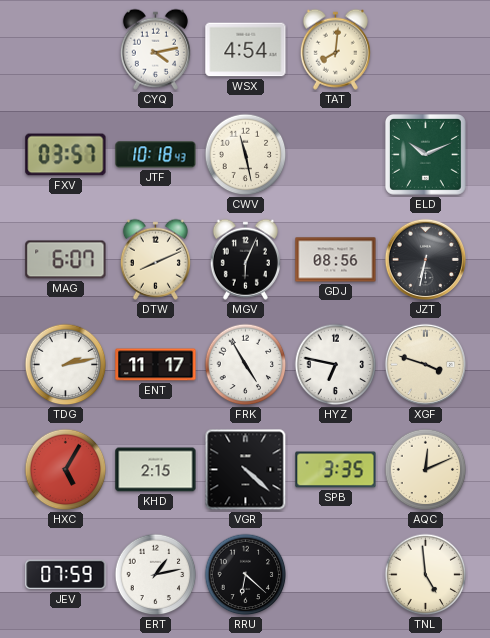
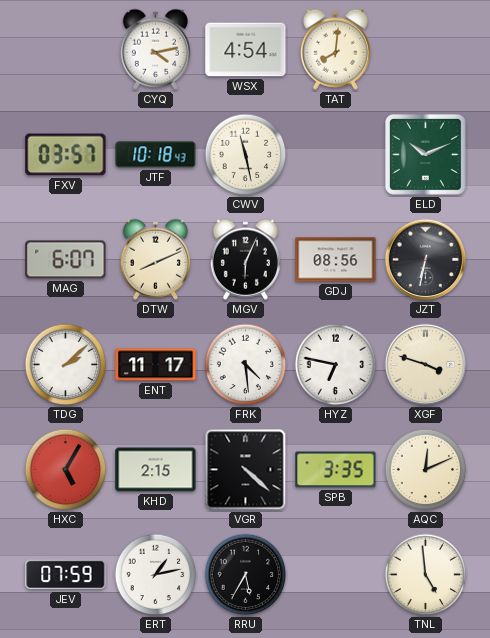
TDG: 2:13 -> 2:08 (66, 365)
FRK: 4:55 -> 4:29 (246, 365)
RRU: 6:22 -> 5:35 (246, 575)
